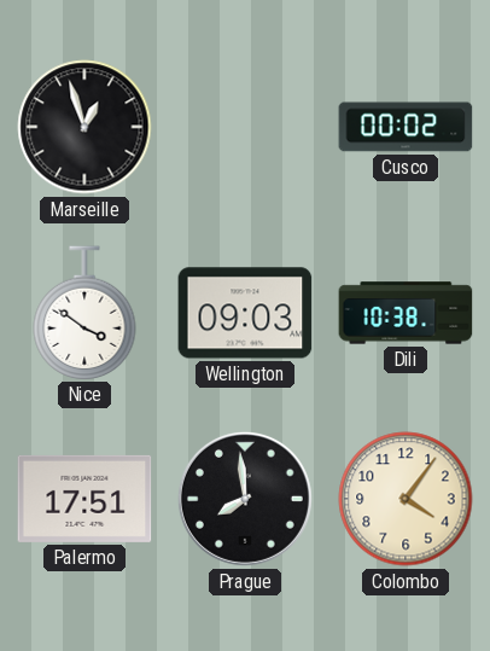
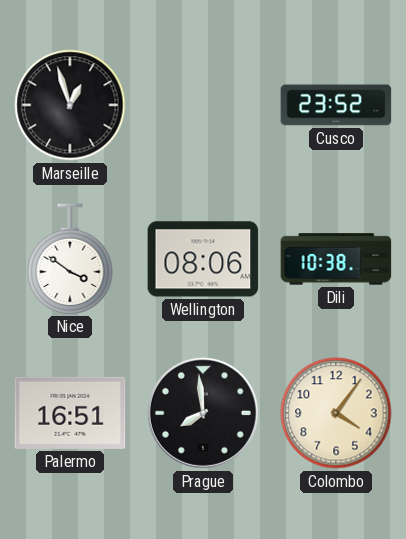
Cusco: 00:02 -> 23:52 (336, 105)
Wellington: 09:03 -> 08:06 (203, 259)
Palermo: 17:51 -> 16:51 (70, 413)
